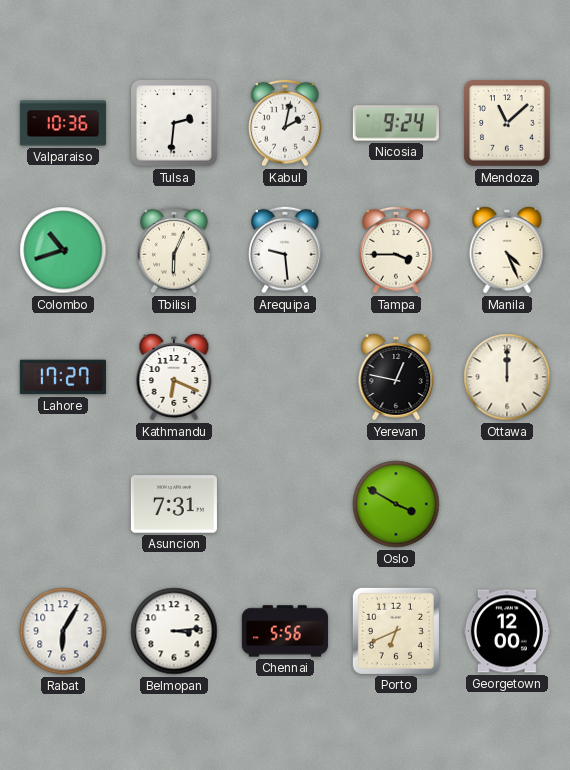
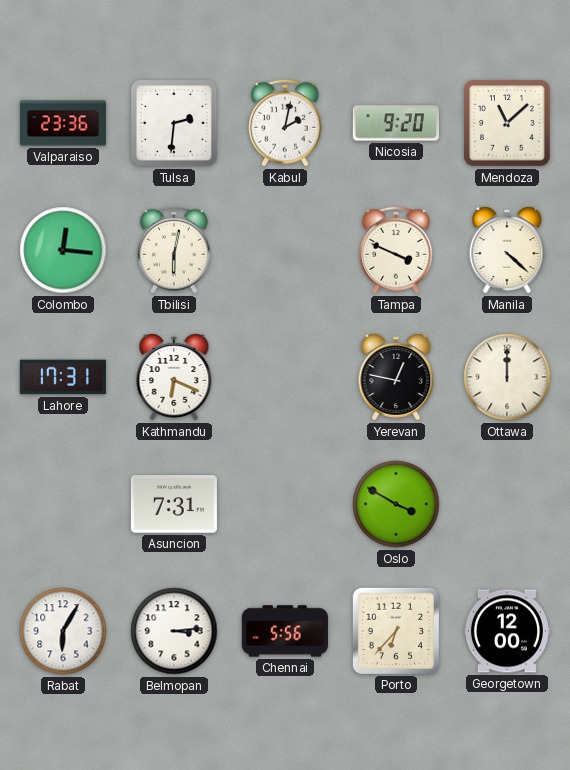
Valparaiso: 10:36 -> 23:36 (63, 123)
Nicosia: 9:24 -> 9:20 (396, 123)
Colombo: 10:42 -> 12:16 (63, 250)
Tbilisi: 6:04 -> 6:02 (174, 250)
Arequipa: 9:29 -> none (285, 250)
Tampa: 3:45 -> 3:49 (396, 250)
Manila: 4:26 -> 4:22 (507, 250)
Lahore: 17:27 -> 17:31 (63, 377)
Porto: 6:41 -> 6:37 (396, 631)
